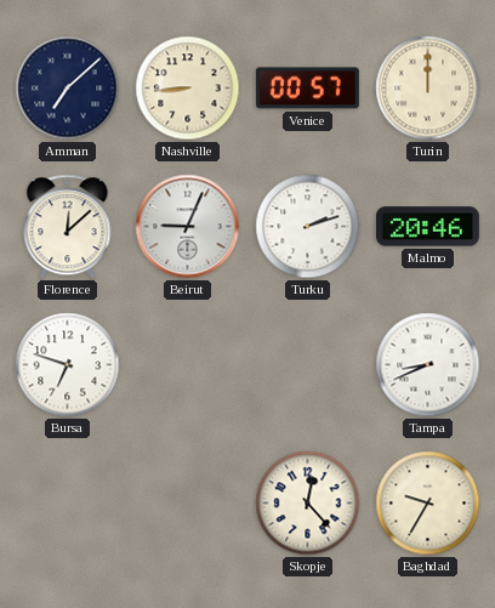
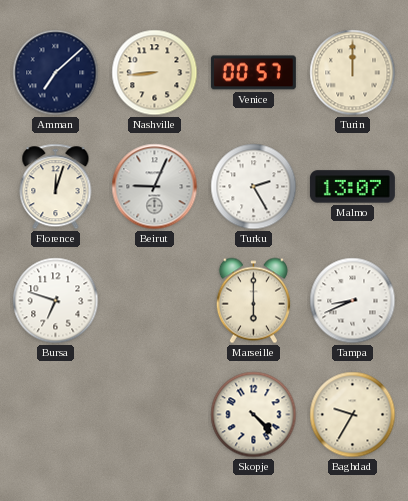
Florence: 12:08 -> 12:03 (56, 187)
Turku: 2:12 -> 2:25 (254, 187)
Malmo: 20:46 -> 13:07 (352, 187)
Marseille: none -> 6:00 (253, 301)
Skopje: 12:23 -> 4:23 (254, 415)
